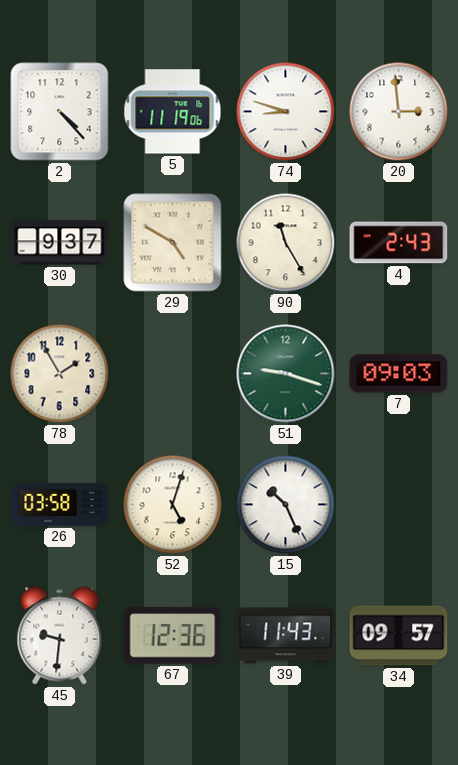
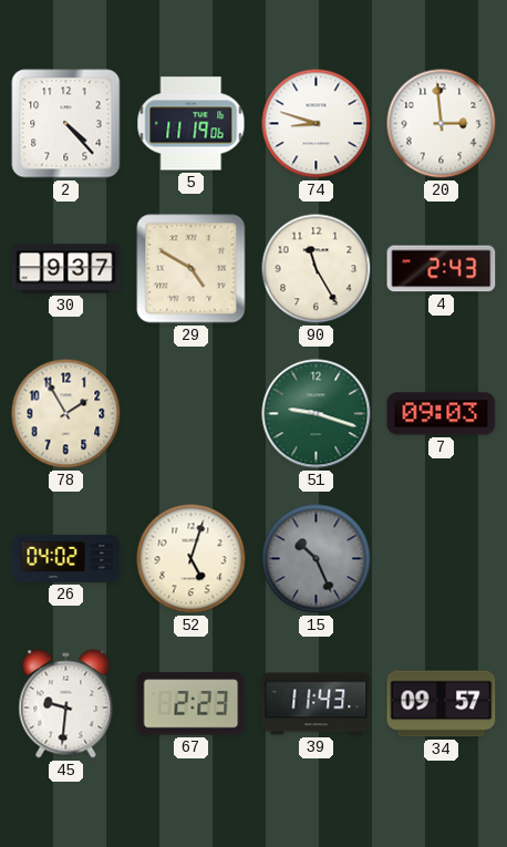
26: 03:58 -> 04:02 (66, 558)
15 dial: white -> grey (317, 559)
67: 12:36 -> 2:23 (192, 704)
